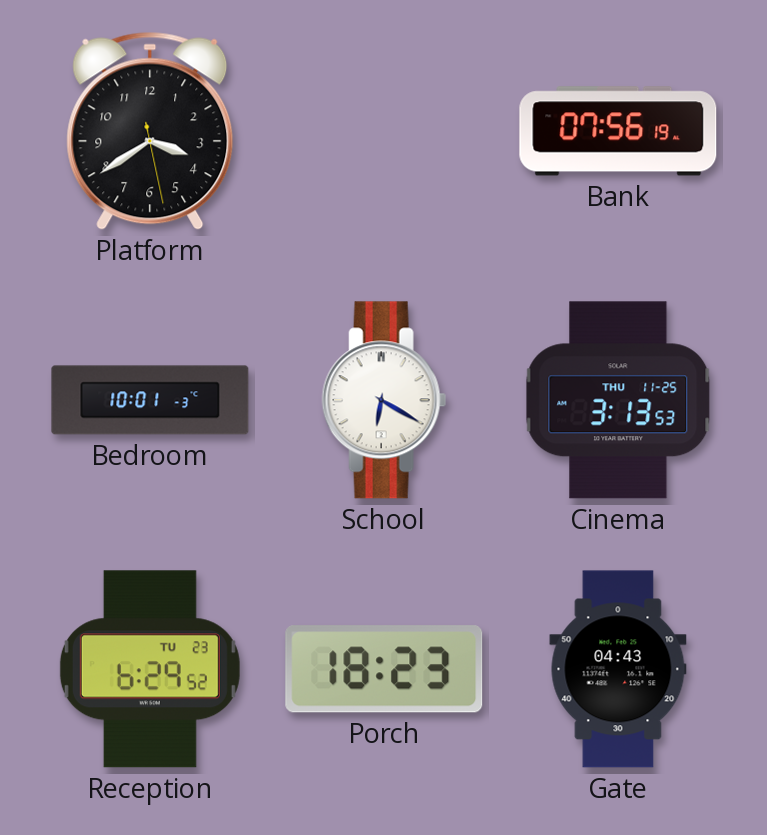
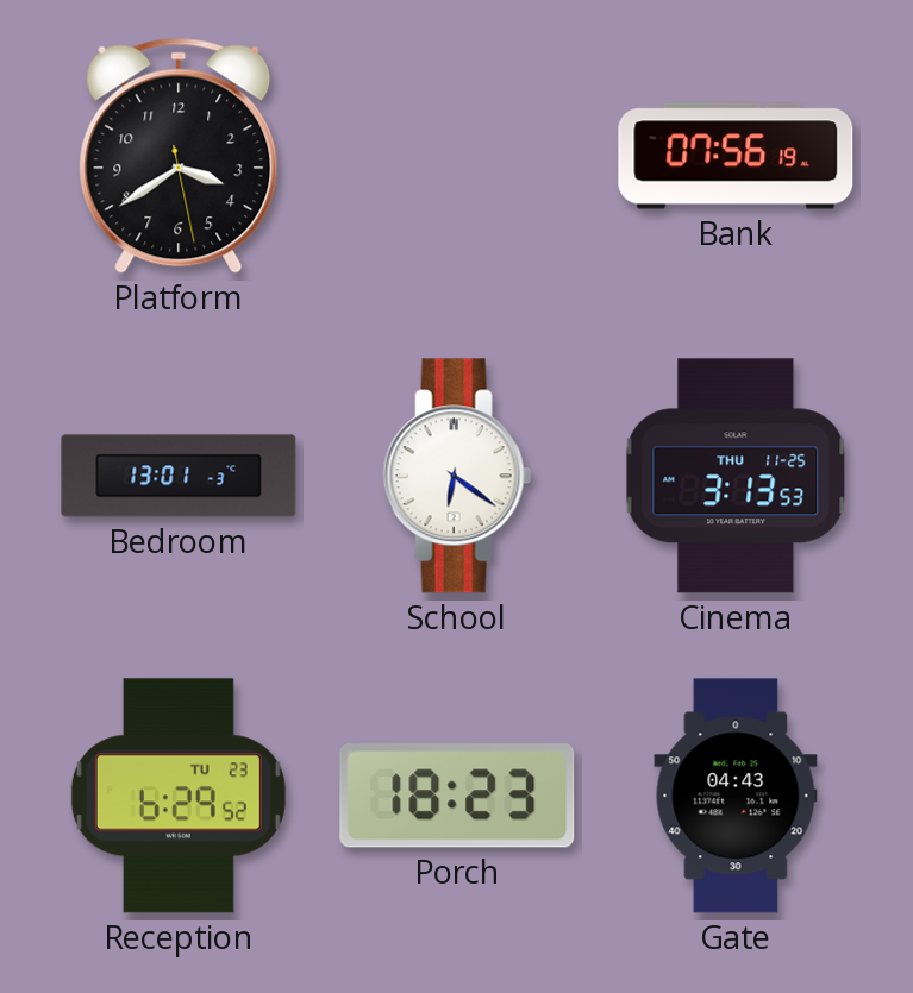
Bedroom: 10:01 -> 13:01 (179, 476)
School: 6:20 -> 6:21 (457, 476)
